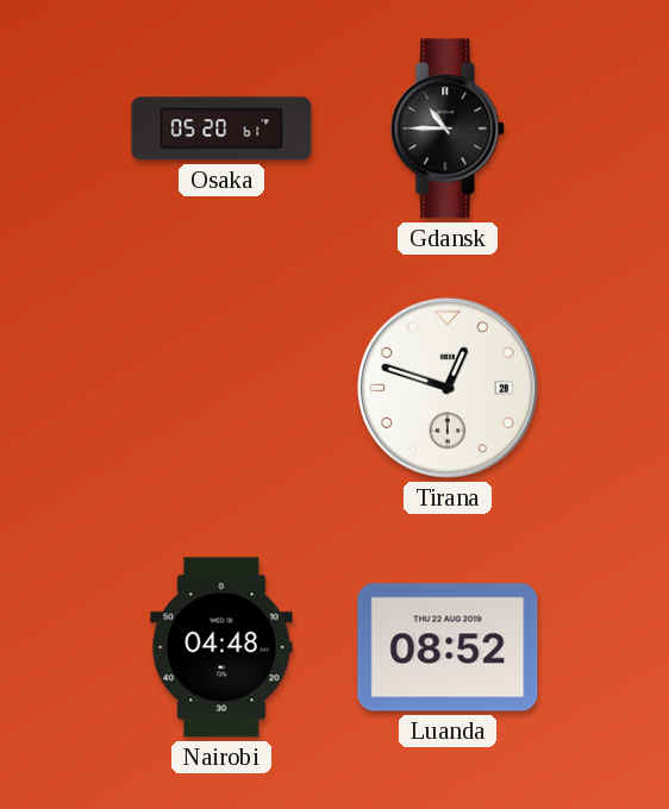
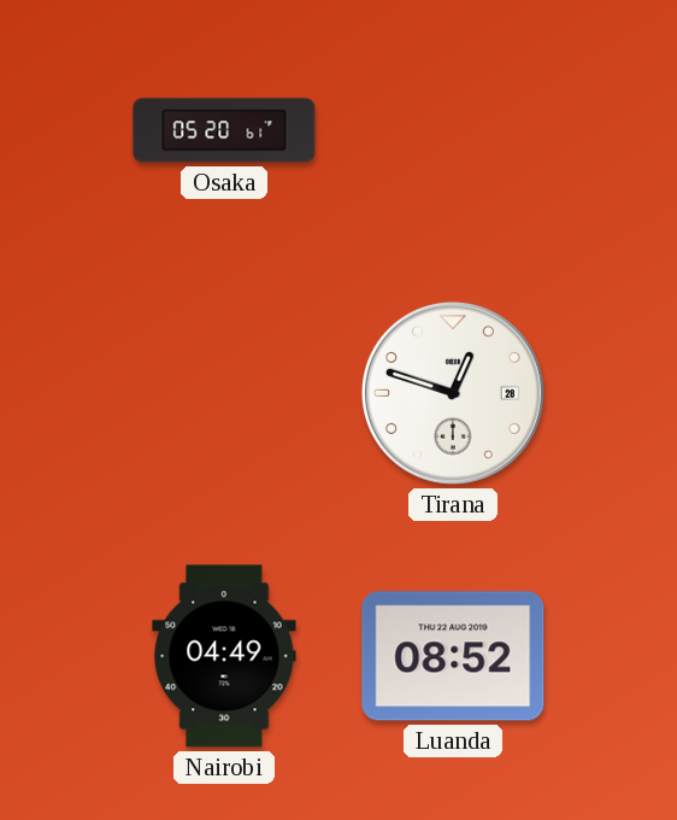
Gdansk: 10:45 -> none (449, 128)
Nairobi: 04:48 -> 04:49 (224, 656)
